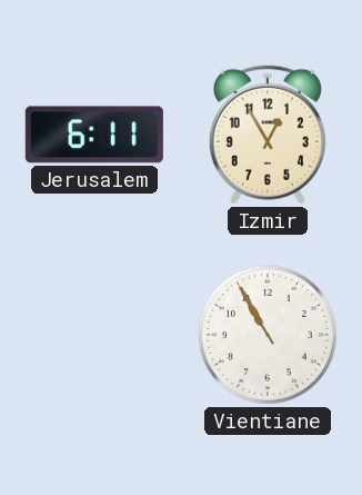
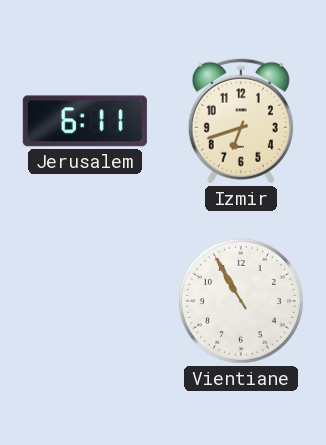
Izmir: 12:55 -> 6:42 (241, 121)
